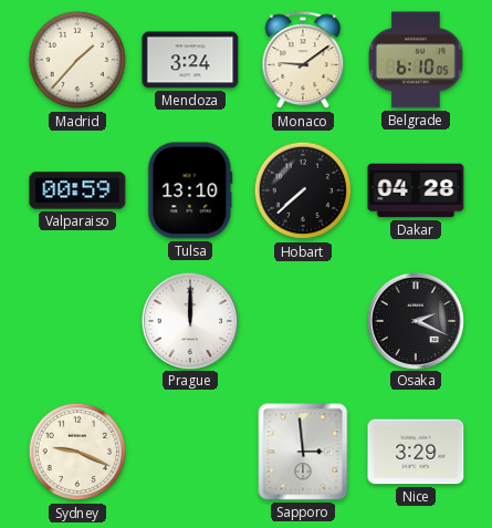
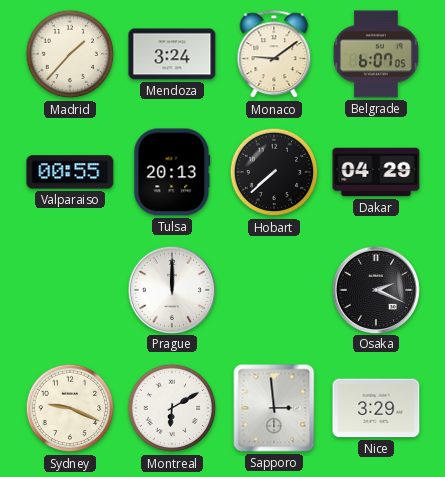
Belgrade: 6:10 -> 6:07 (376, 54)
Valparaiso: 00:59 -> 00:55 (70, 172)
Tulsa: 13:10 -> 20:13 (172, 172)
Dakar: 04:28 -> 04:29 (376, 172)
Montreal: none -> 6:10 (172, 408)
